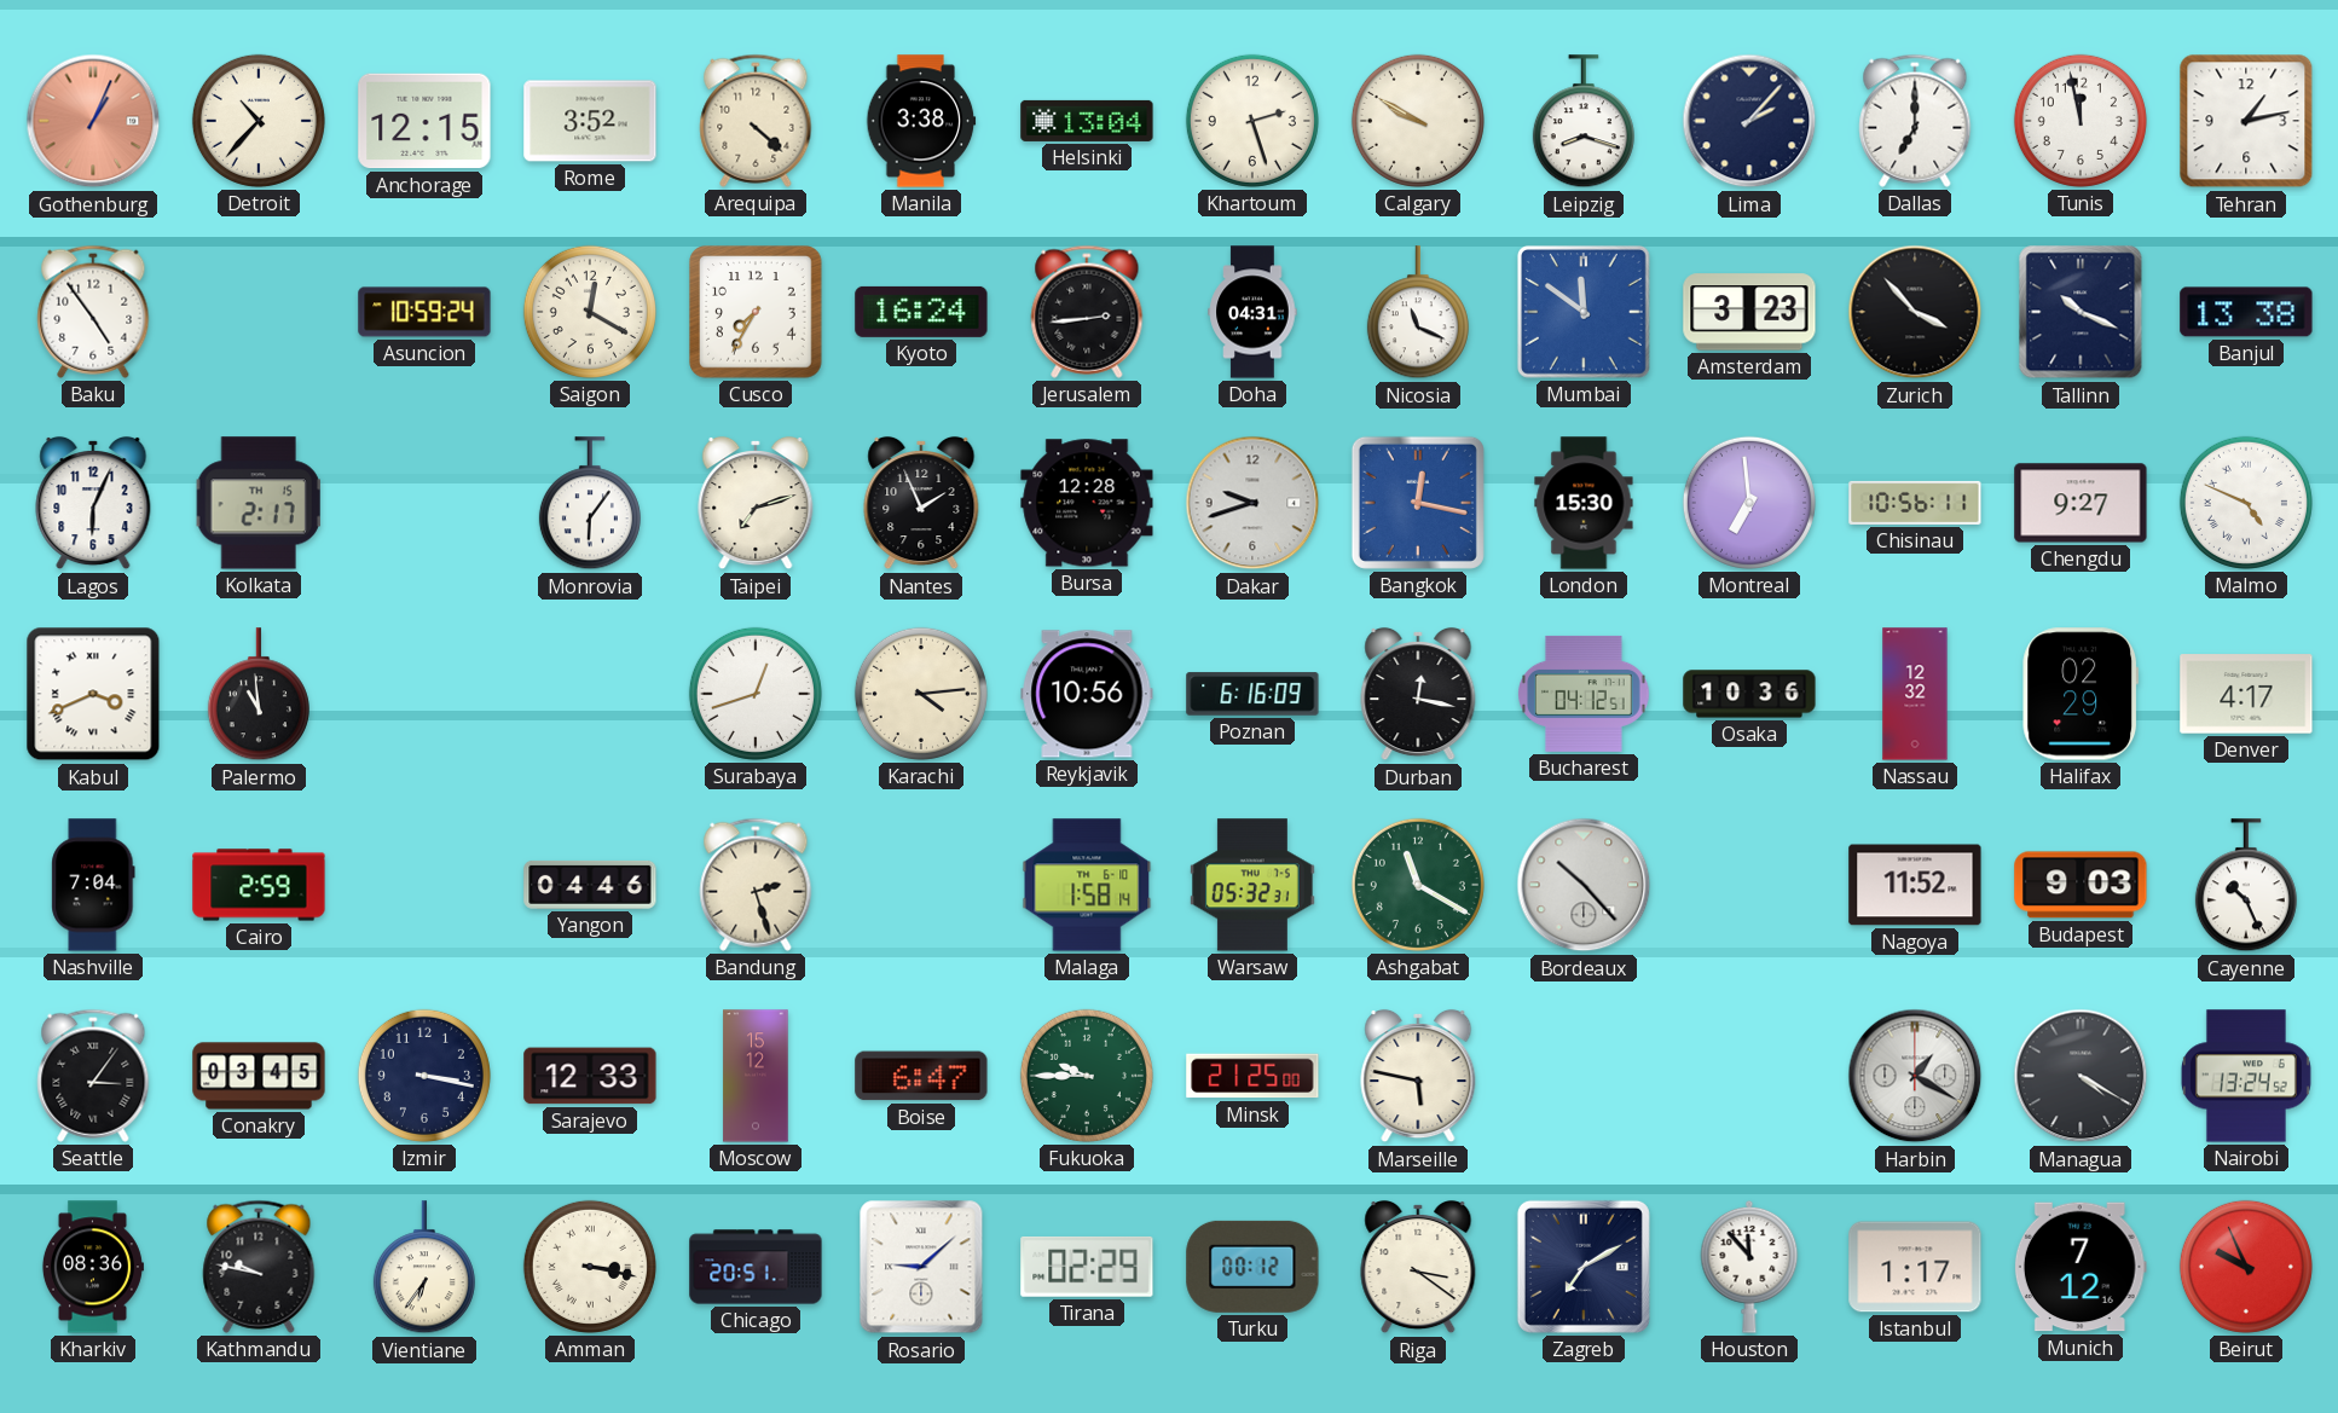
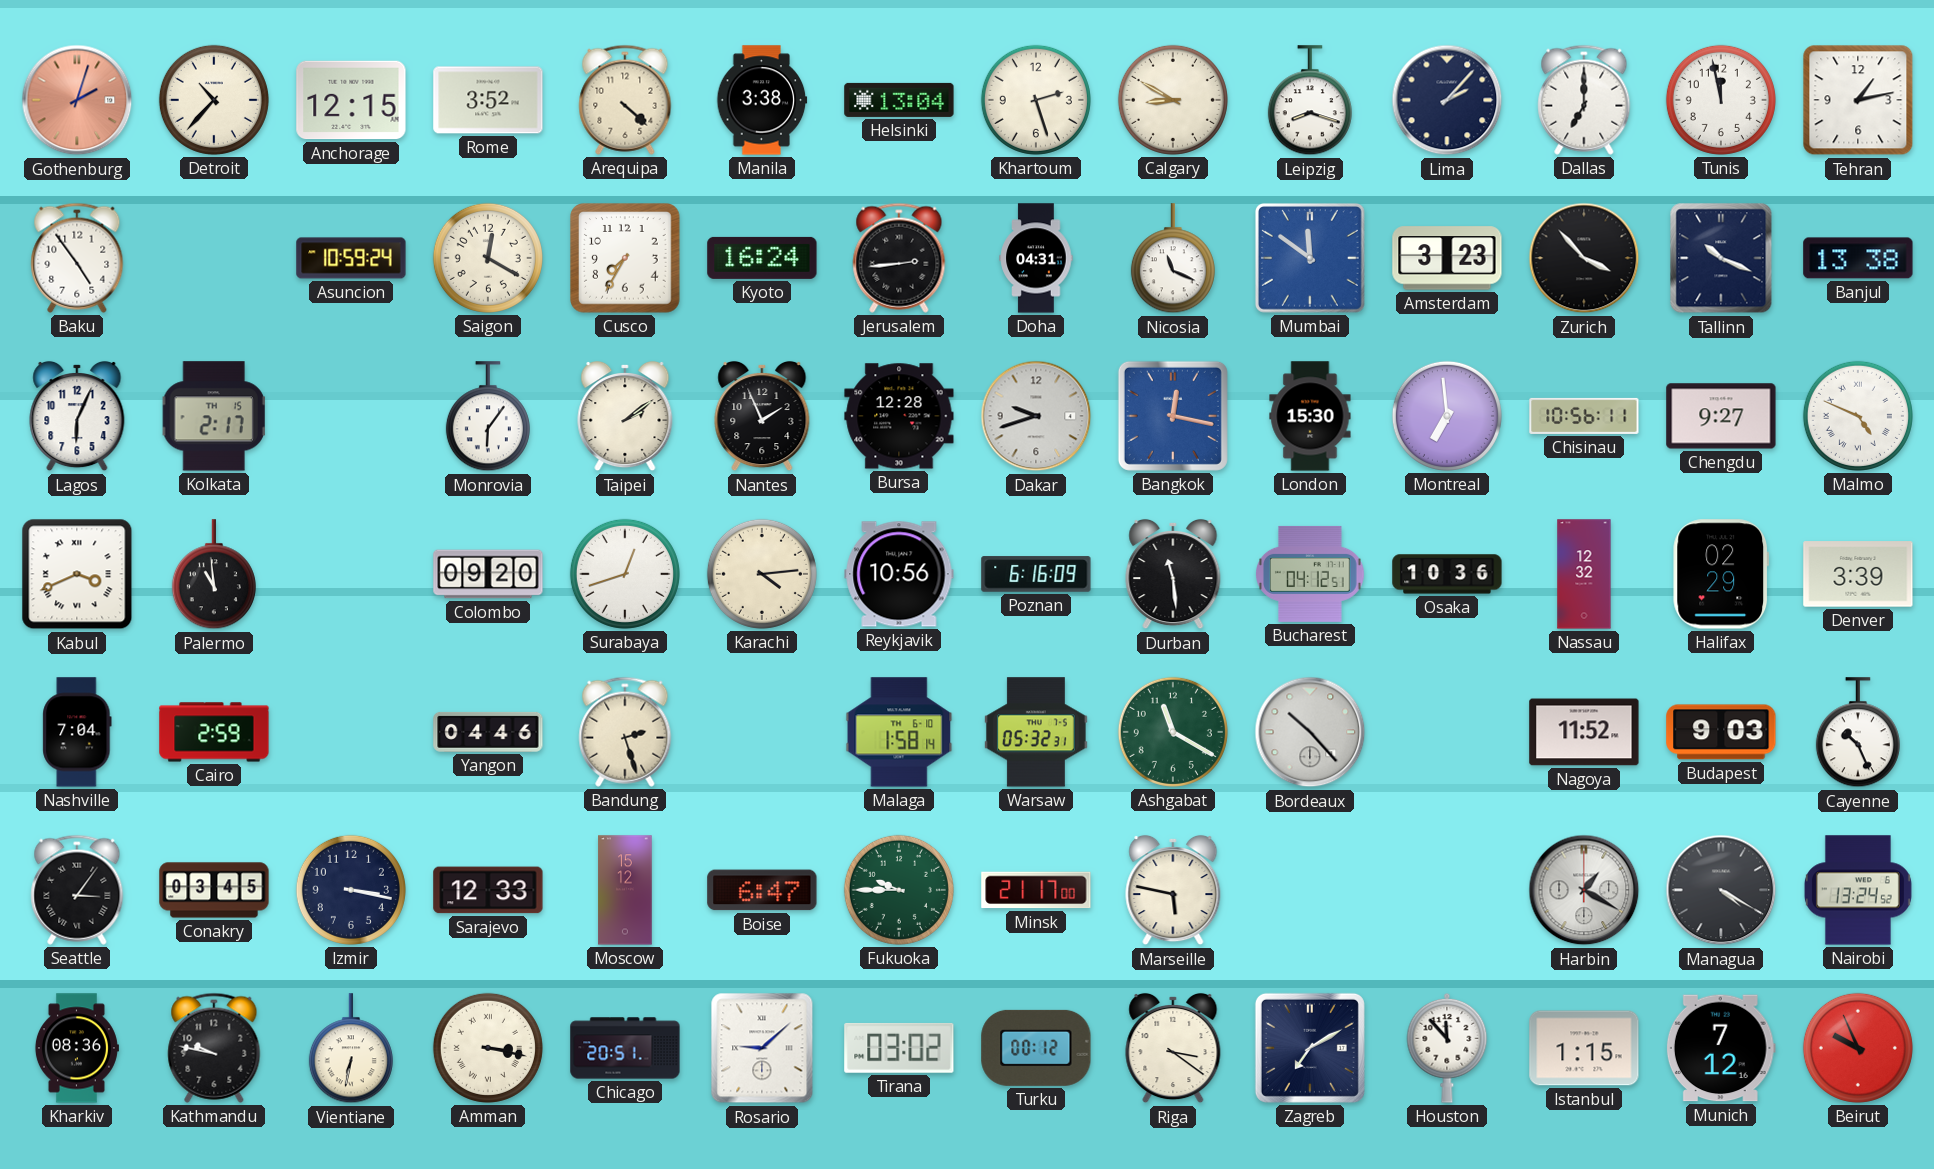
Gothenburg: 1:04 -> 2:03 (77, 100)
Calgary: 9:50 -> 8:50 (1173, 100)
Taipei: 7:12 -> 2:09 (625, 416)
Colombo: none -> 09:20 (488, 574)
Durban: 12:17 -> 11:29 (1173, 574)
Denver: 4:17 -> 3:39 (1858, 574)
Minsk: 21:25 -> 21:17 (1036, 890)
Vientiane: 6:36 -> 6:32 (351, 1049)
Tirana: 02:29 -> 03:02 (899, 1048)
Istanbul: 1:17 -> 1:15 (1584, 1048)
